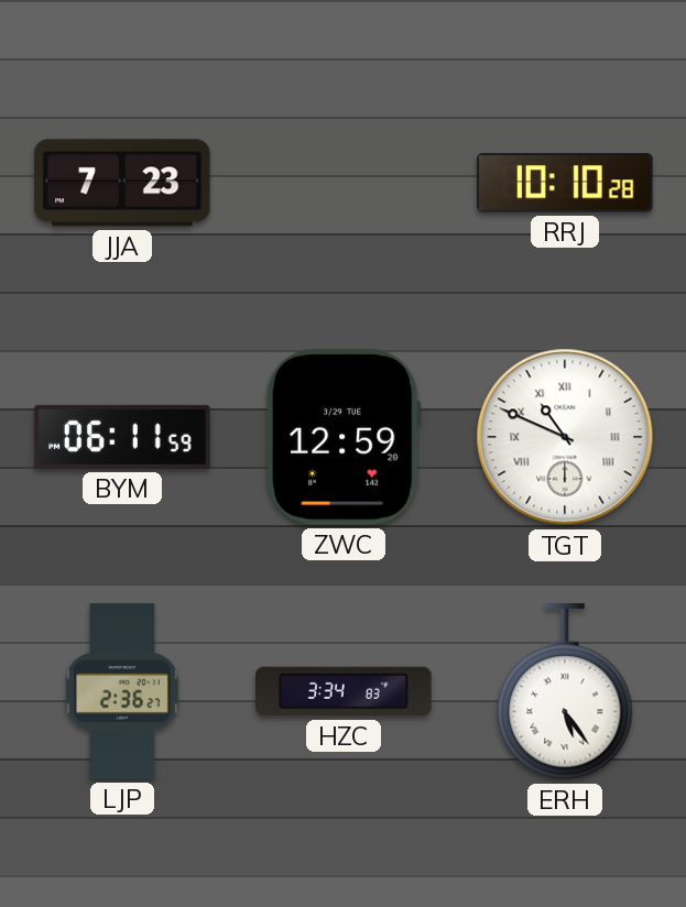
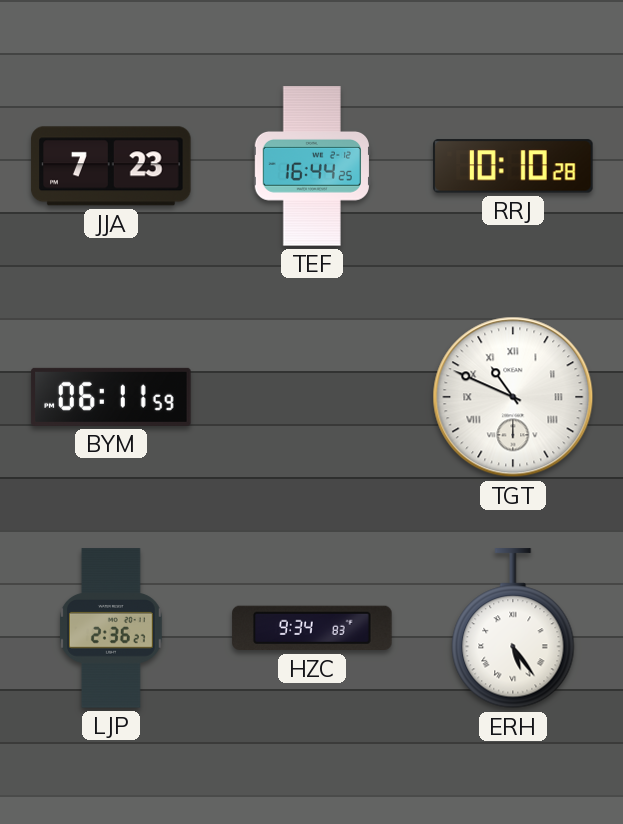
TEF: none -> 16:44 (312, 166)
ZWC: 12:59 -> none (344, 438)
HZC: 3:34 -> 9:34 (312, 628)
